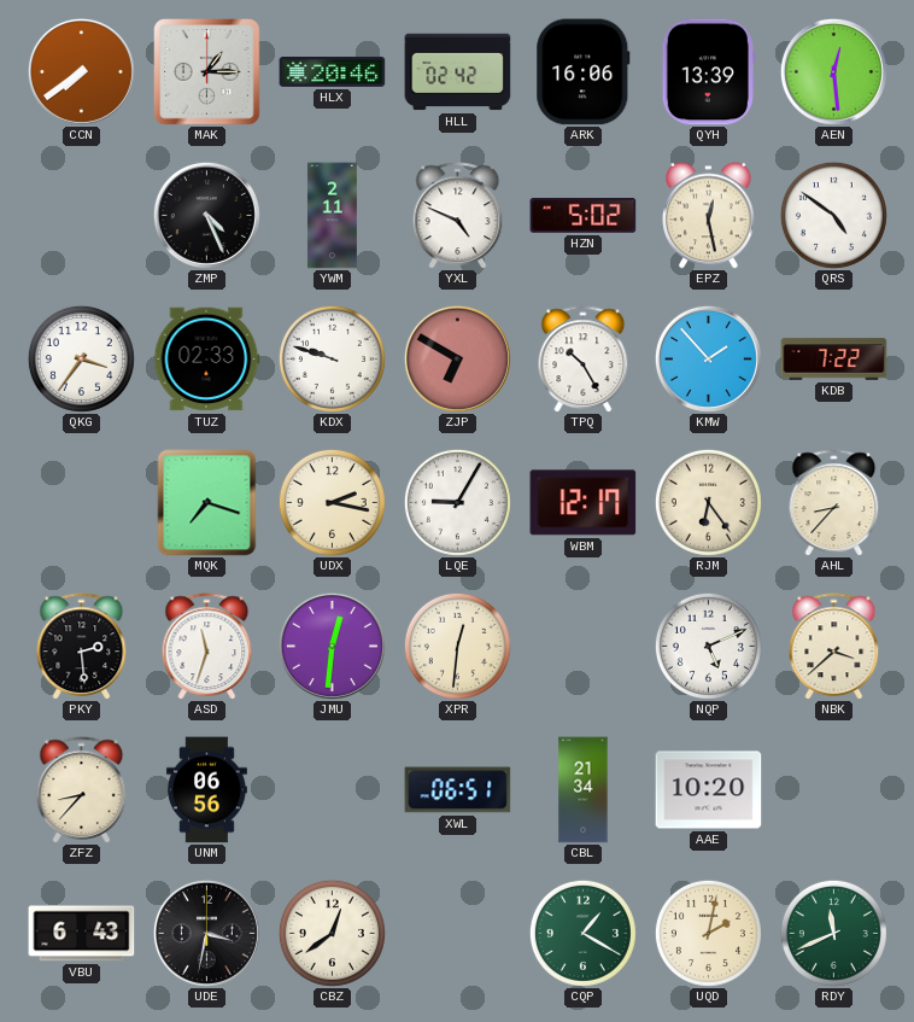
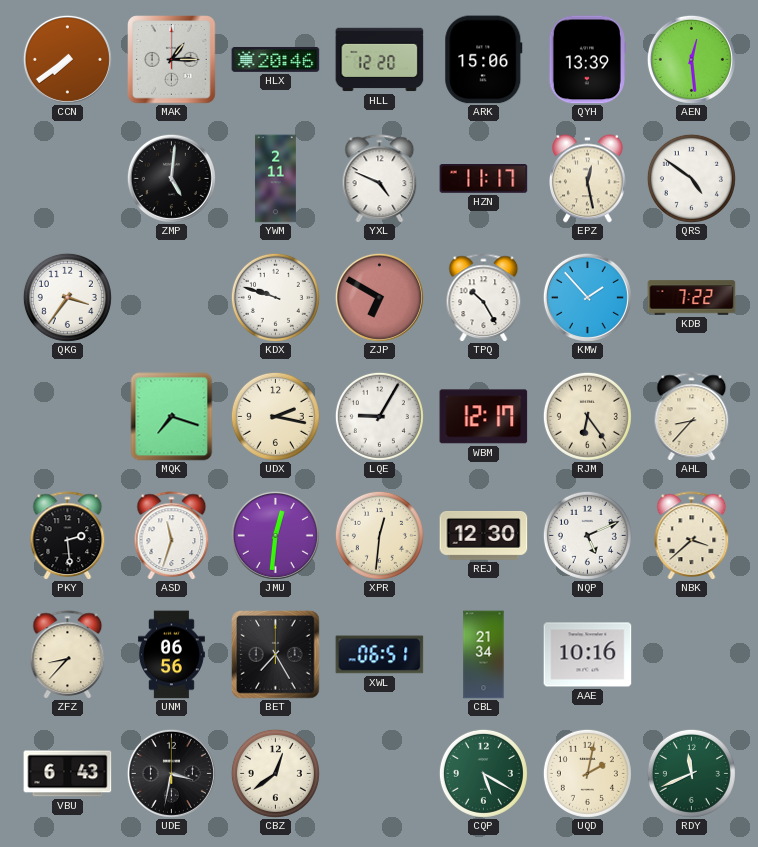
HLL: 02:42 -> 12:20 (380, 60)
ARK: 16:06 -> 15:06 (484, 60)
ZMP: 4:26 -> 5:01 (171, 178)
HZN: 5:02 -> 11:17 (484, 179)
TUZ: 02:33 -> none (207, 360)
REJ: none -> 12:30 (484, 536)
BET: none -> 7:25 (276, 655)
AAE: 10:20 -> 10:16 (588, 655)
CQP: 1:20 -> 5:20 (483, 773)
